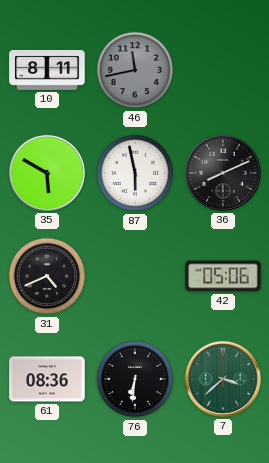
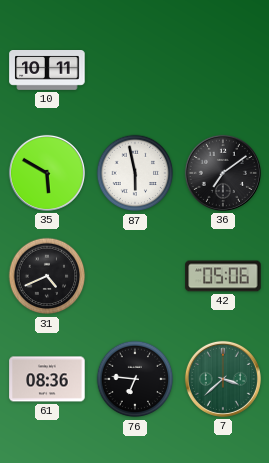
10: 8:11 -> 10:11 (47, 71)
46: 11:43 -> none (135, 70)
36: 8:11 -> 7:09 (223, 173)
76: 6:31 -> 6:46 (135, 379)
